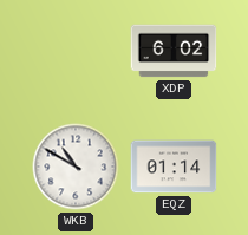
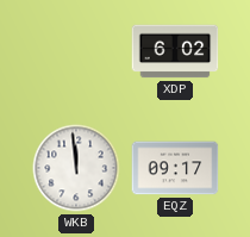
WKB: 10:50 -> 11:59 (76, 168)
EQZ: 01:14 -> 09:17 (175, 168)
